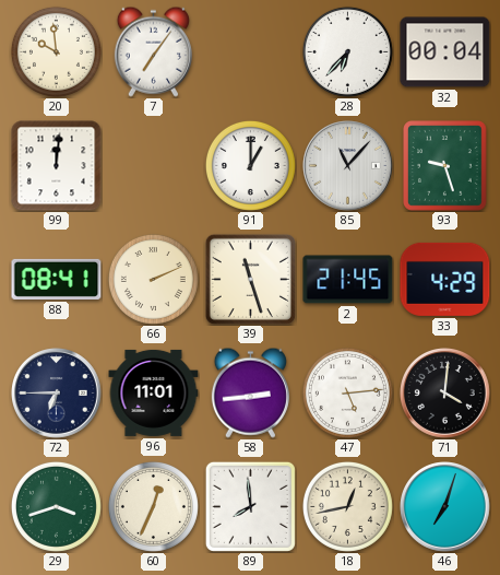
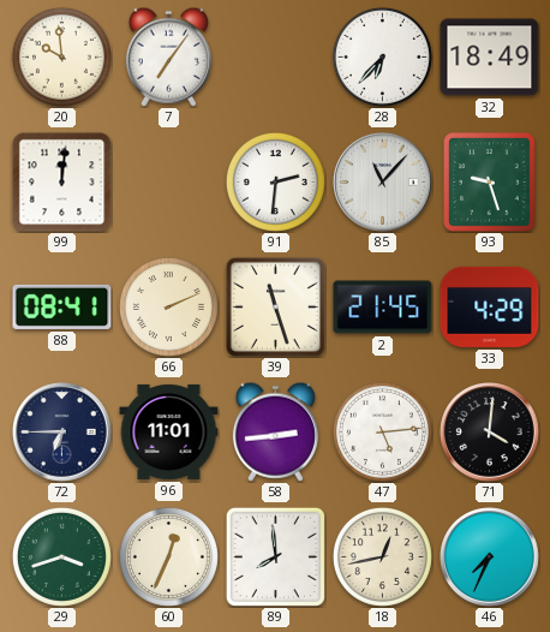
32: 00:04 -> 18:49 (490, 58)
91: 1:00 -> 2:31 (275, 181)
46: 7:03 -> 7:34 (490, 558)
